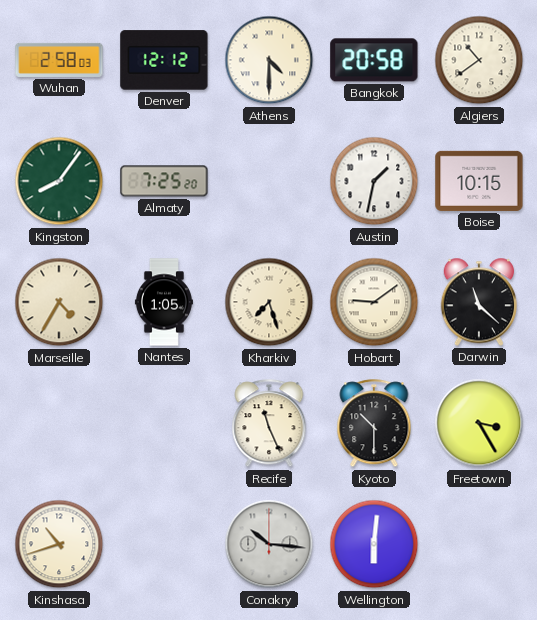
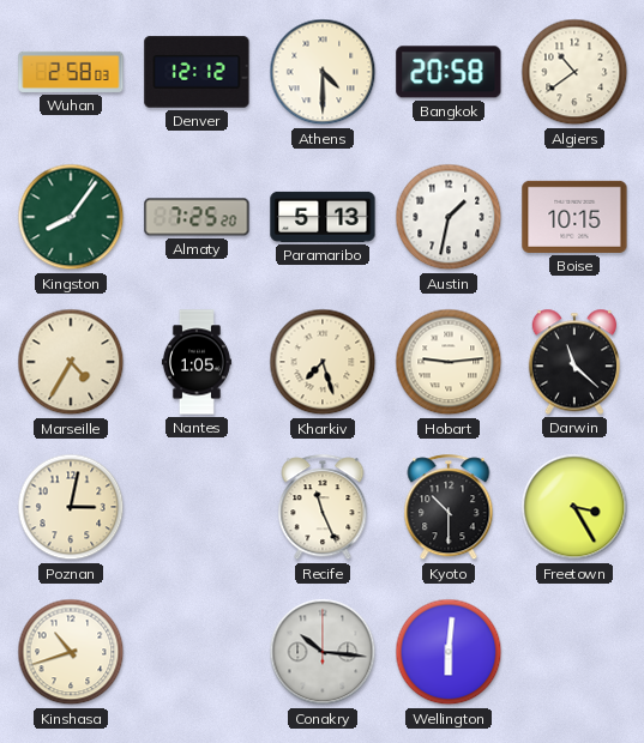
Paramaribo: none -> 5:13 (323, 217)
Hobart: 9:09 -> 9:14 (449, 362)
Poznan: none -> 3:02 (71, 507)
